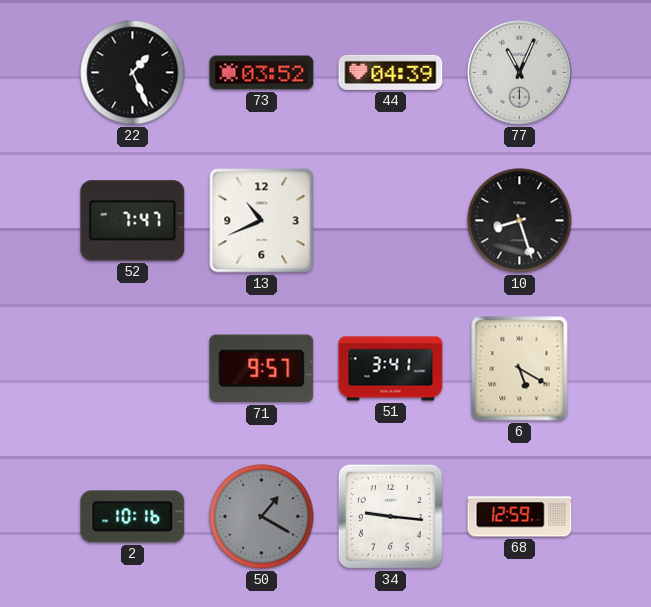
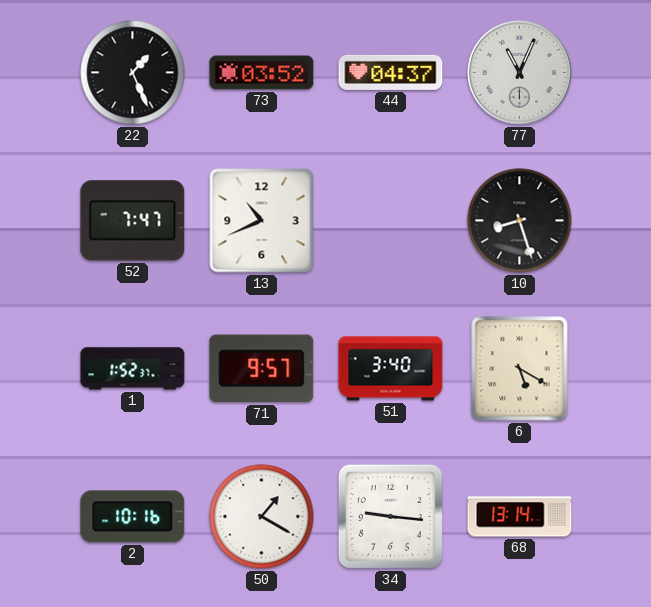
44: 04:39 -> 04:37 (391, 72)
1: none -> 1:52 (133, 369)
51: 3:41 -> 3:40 (391, 369)
50 dial: grey -> white (262, 517)
68: 12:59 -> 13:14 (520, 517)
